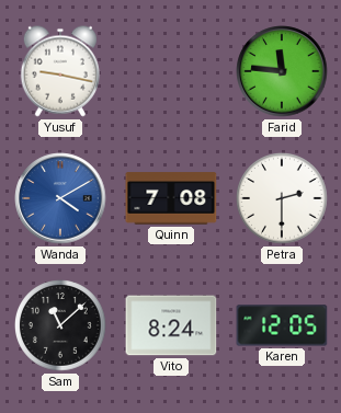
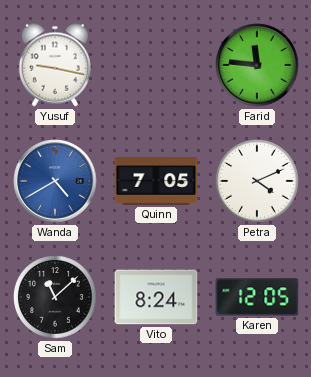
Wanda: 4:10 -> 4:40 (55, 181)
Quinn: 7:08 -> 7:05 (156, 181)
Petra: 2:30 -> 4:11 (258, 182)
